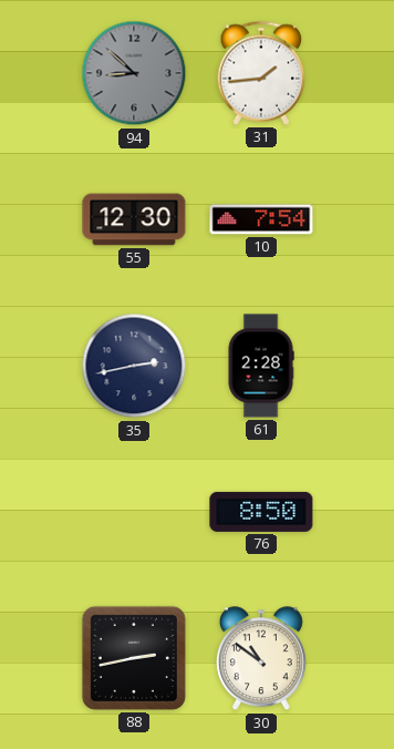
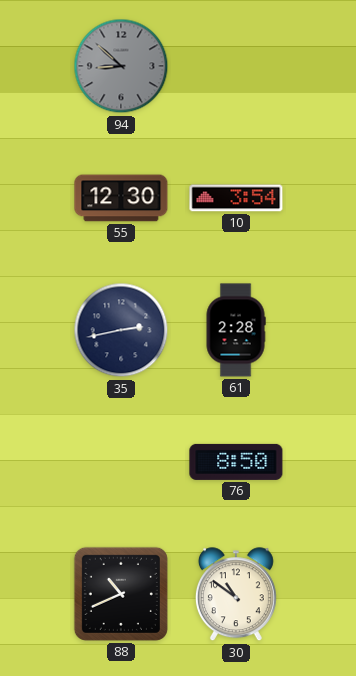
31: 1:44 -> none (261, 73)
10: 7:54 -> 3:54 (236, 198)
88: 2:43 -> 10:41 (121, 594)
